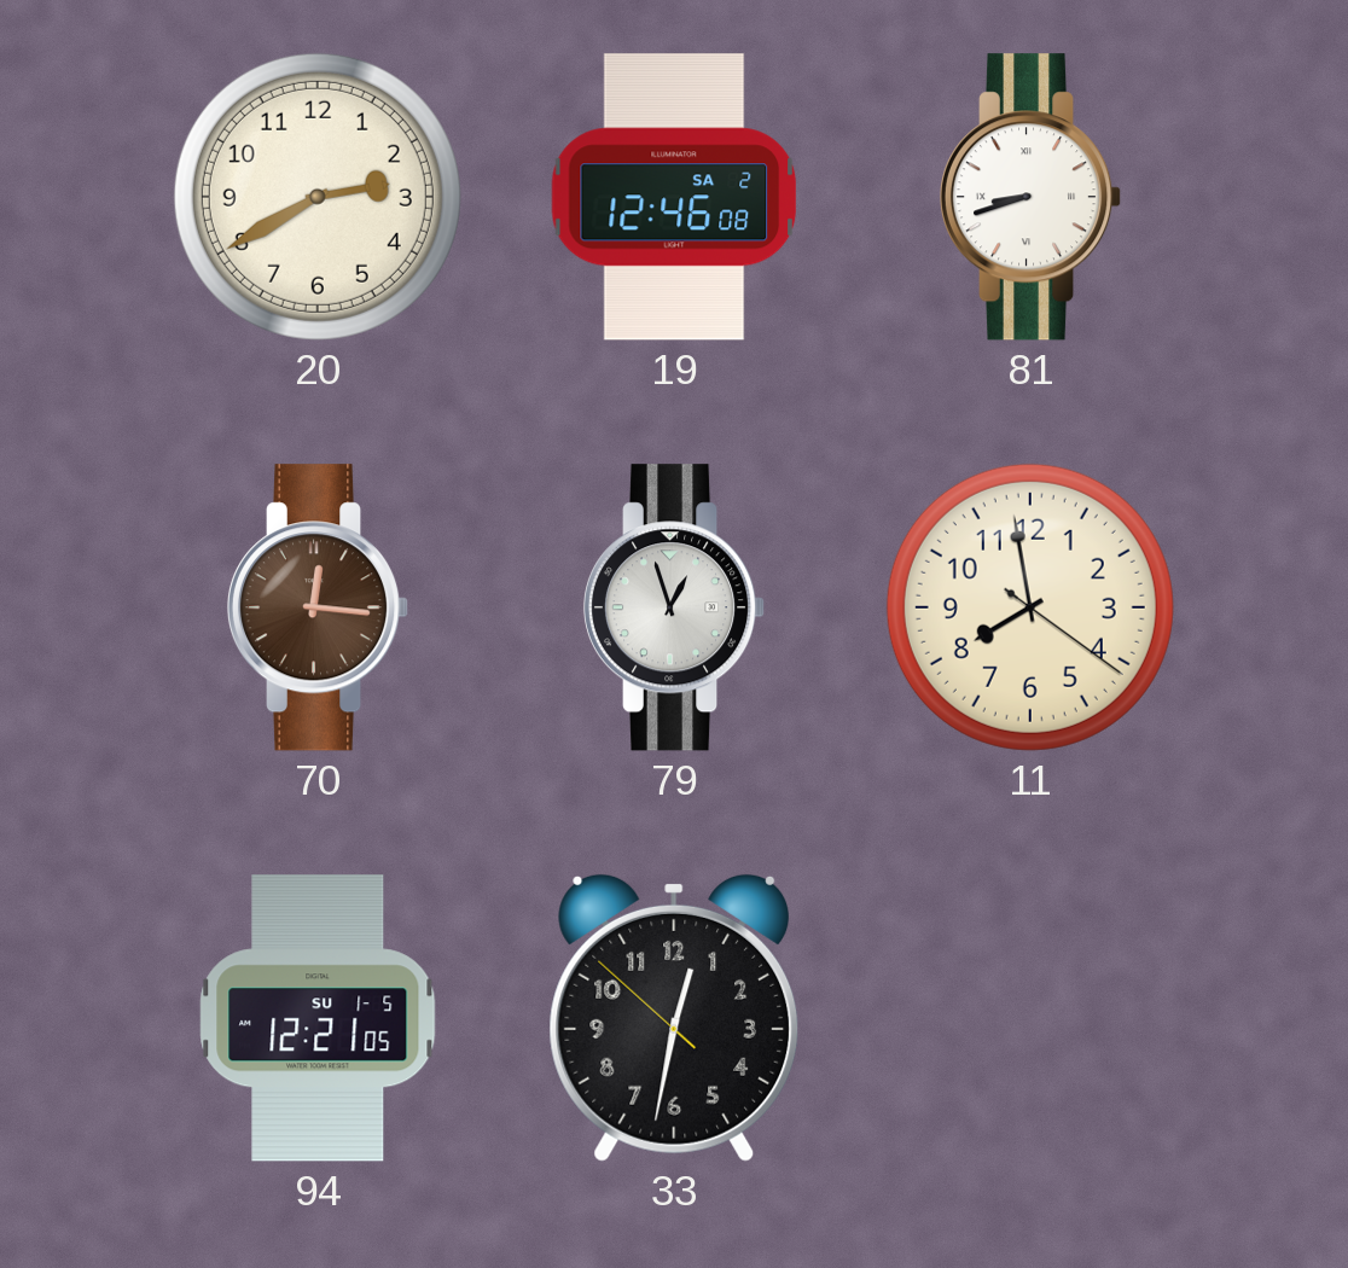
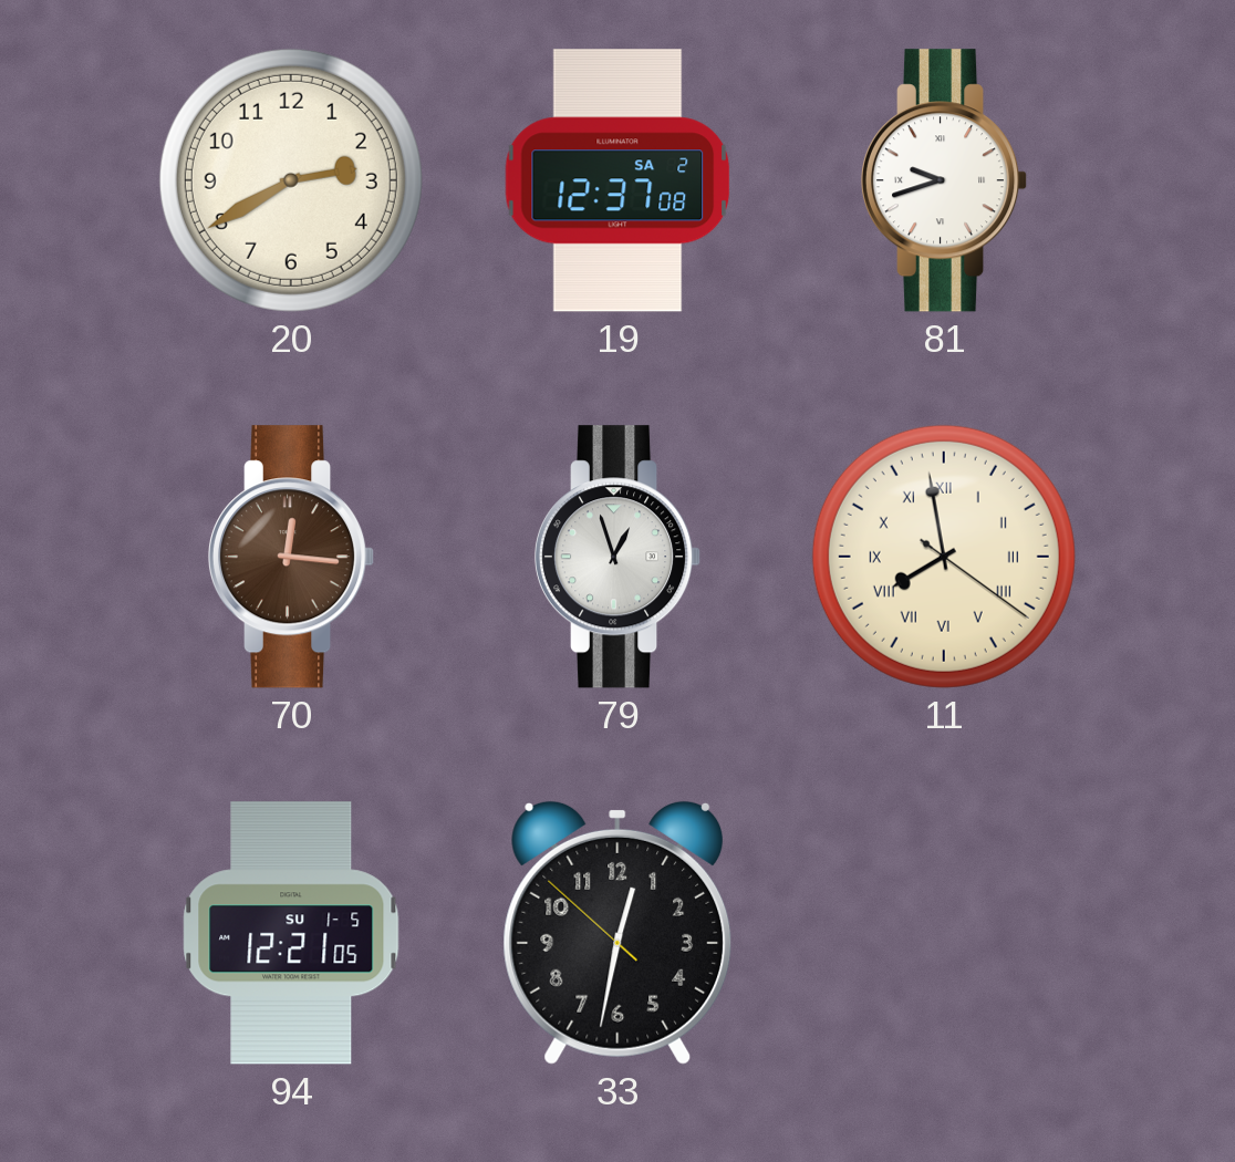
19: 12:46 -> 12:37 (617, 180)
81: 8:42 -> 9:42 (944, 180)
11 numerals: Arabic -> Roman (944, 557)
